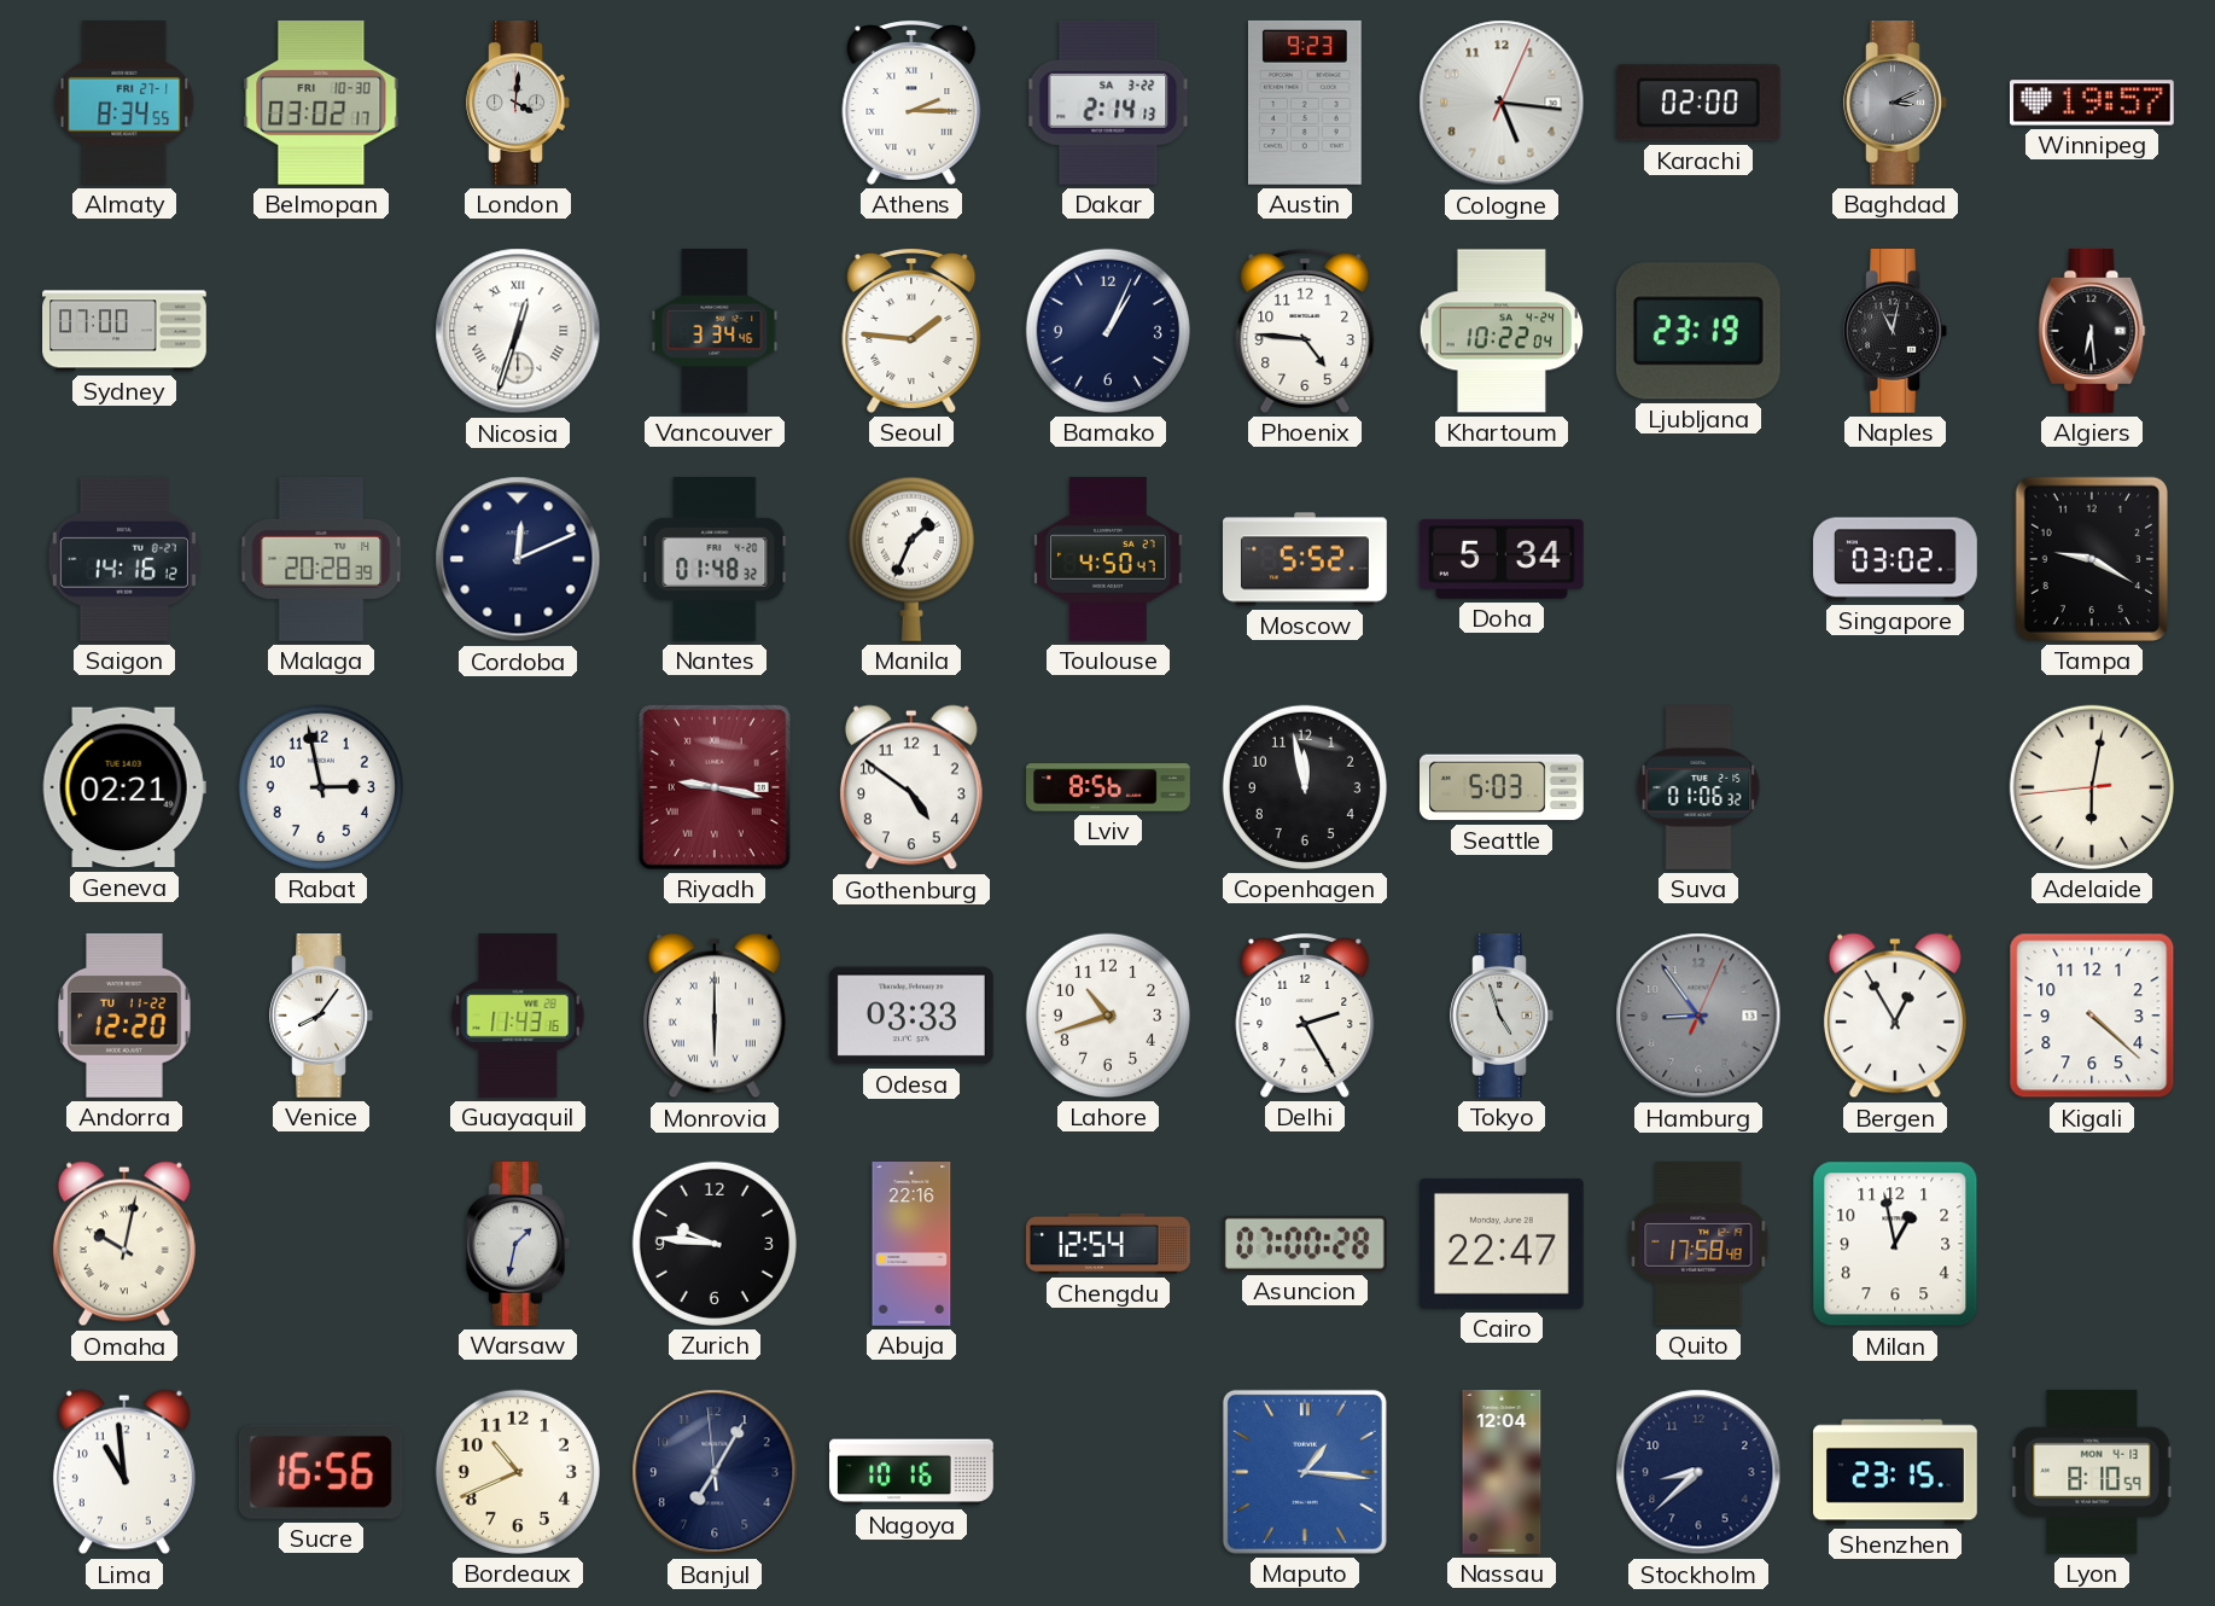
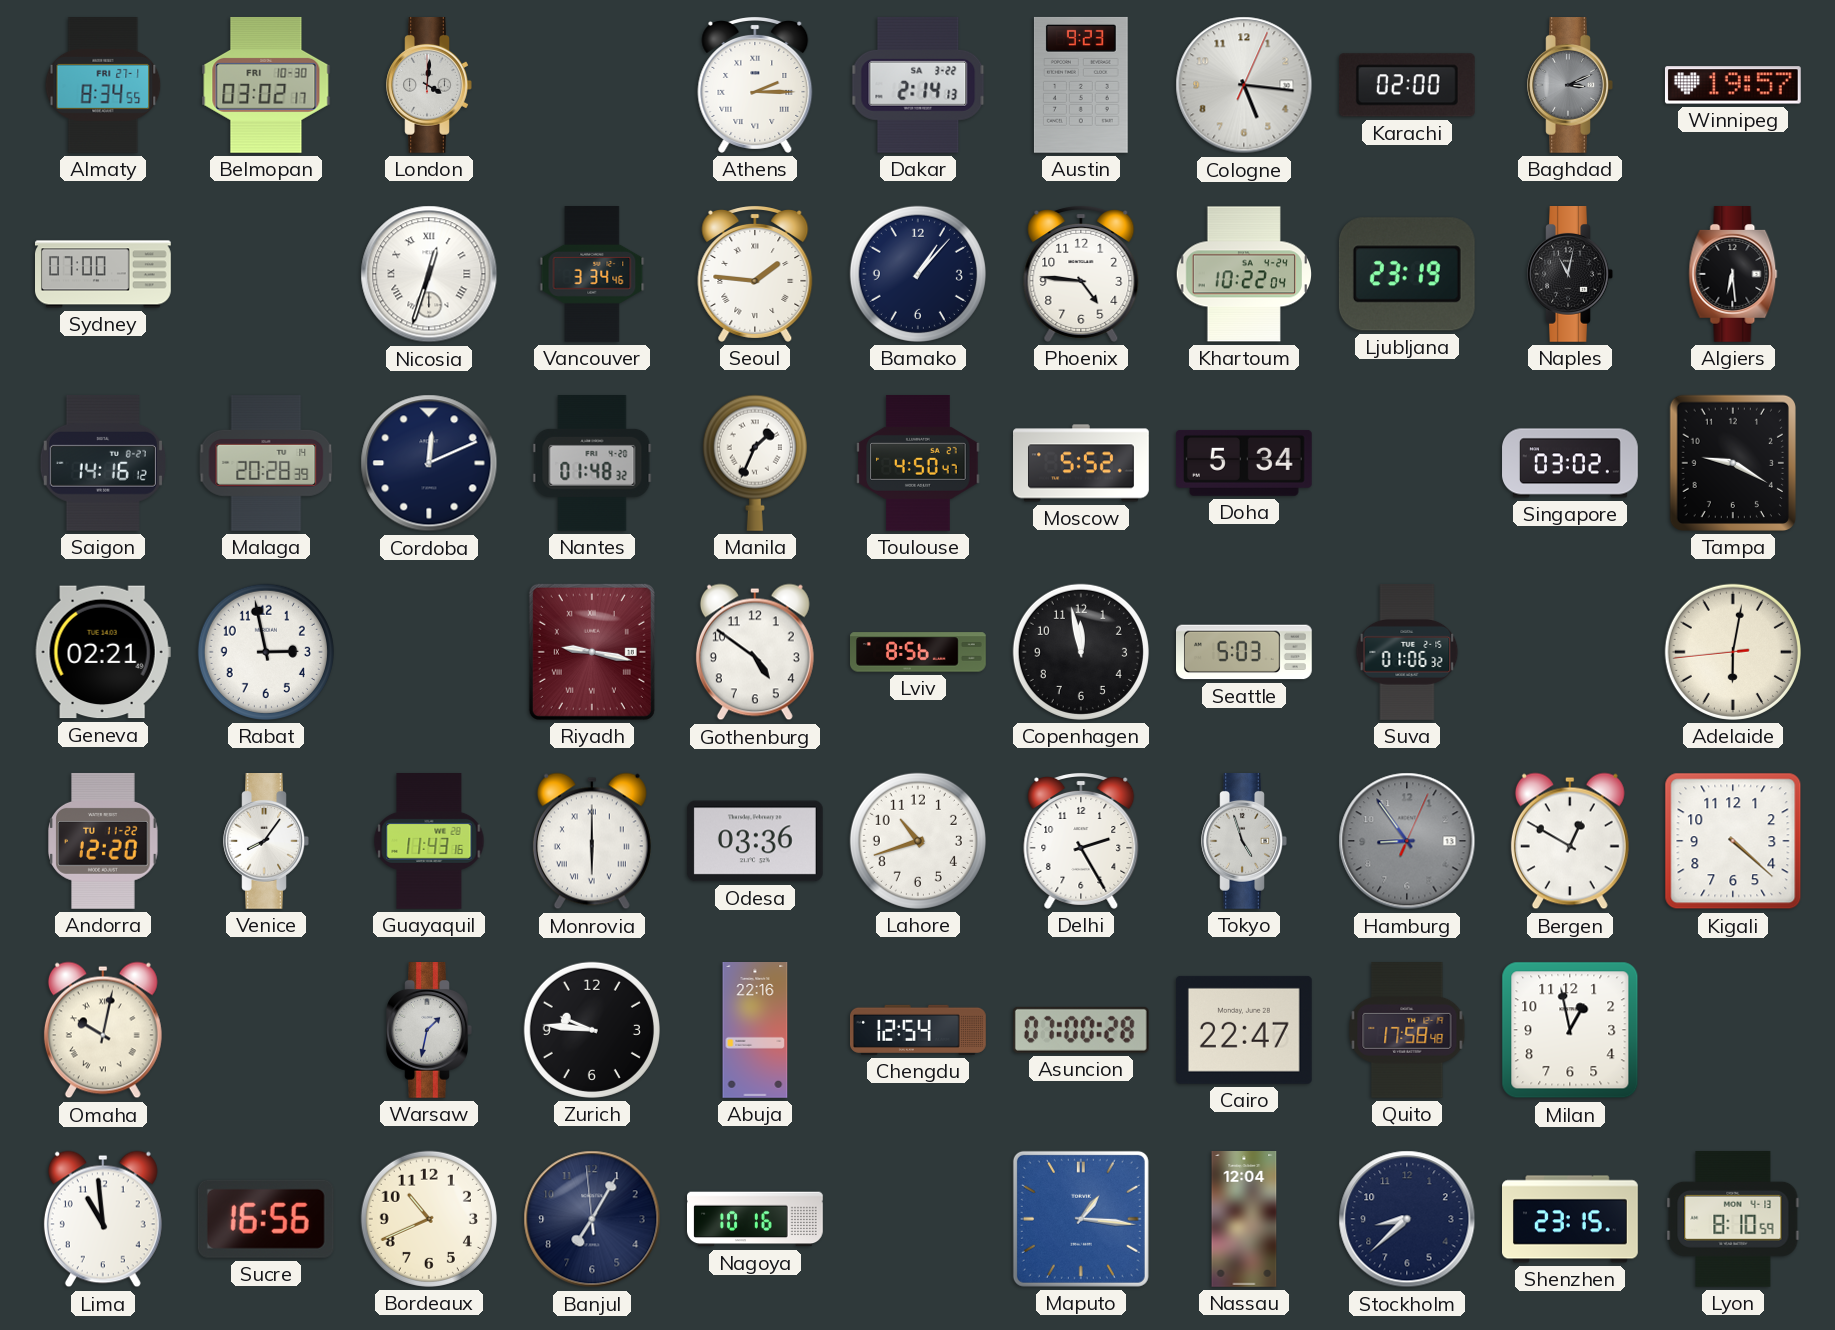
Bamako: 1:04 -> 1:07 (918, 274)
Odesa: 03:33 -> 03:36 (755, 841)
Bergen: 12:55 -> 12:50 (1570, 841)
